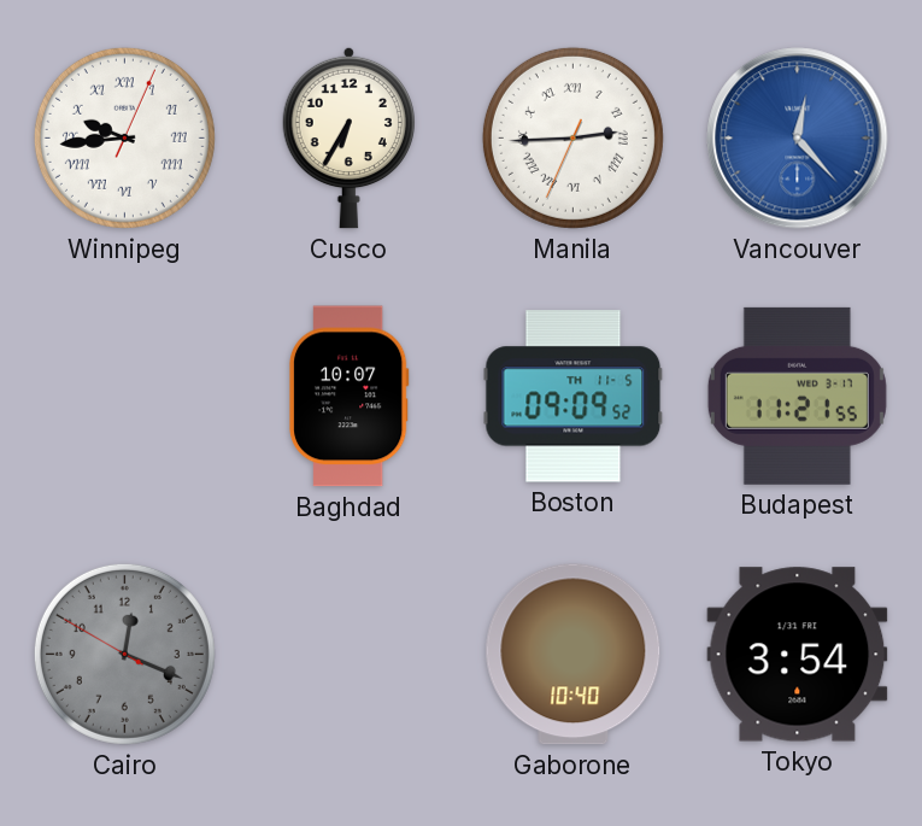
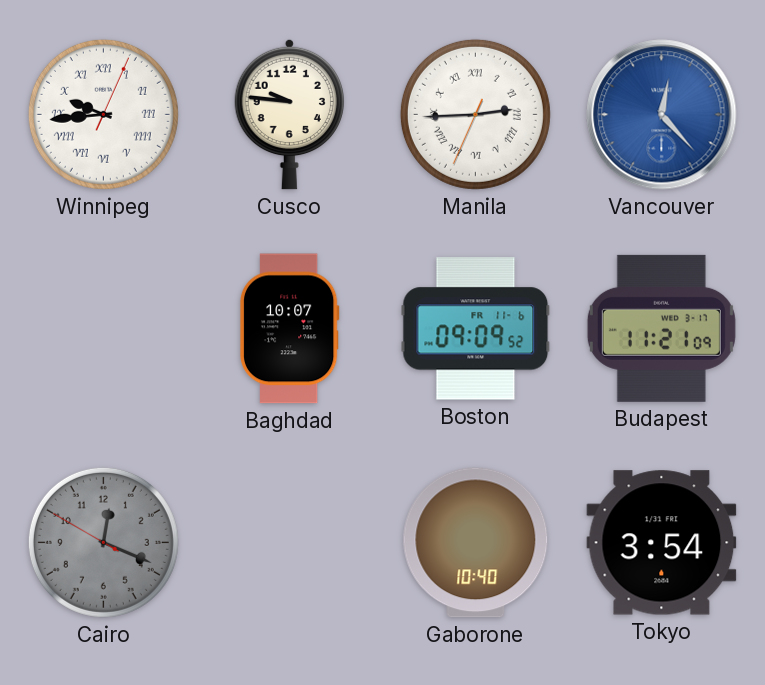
Cusco: 6:35 -> 9:46 (289, 114)
Boston date: TH 11-5 -> FR 11-6 (476, 329)
Budapest: 11:21:55 -> 11:21:09 (661, 328)
